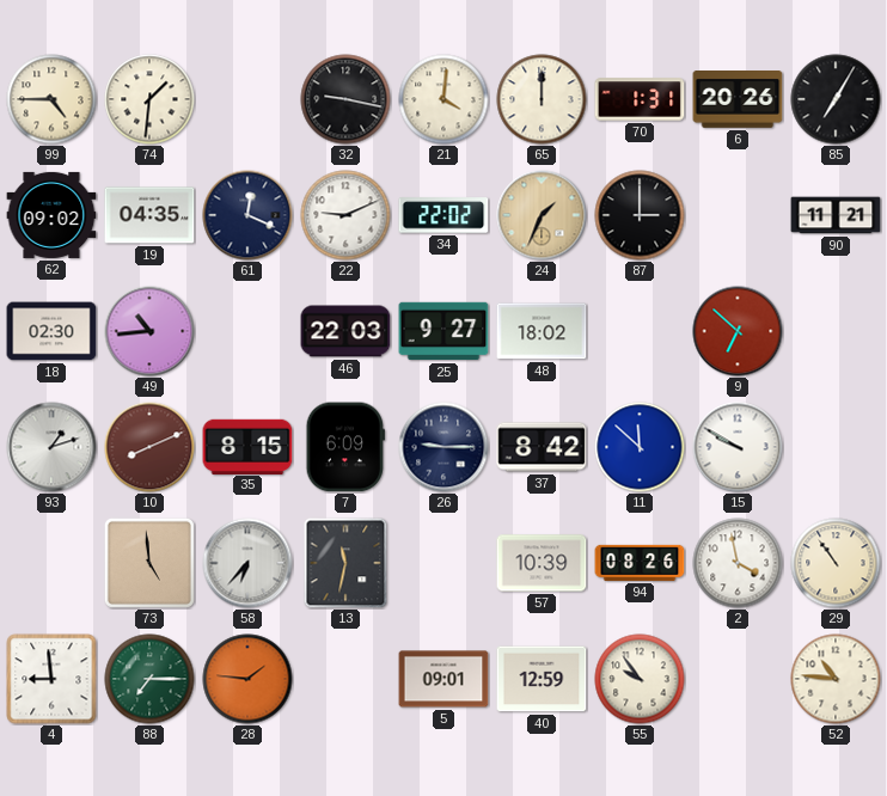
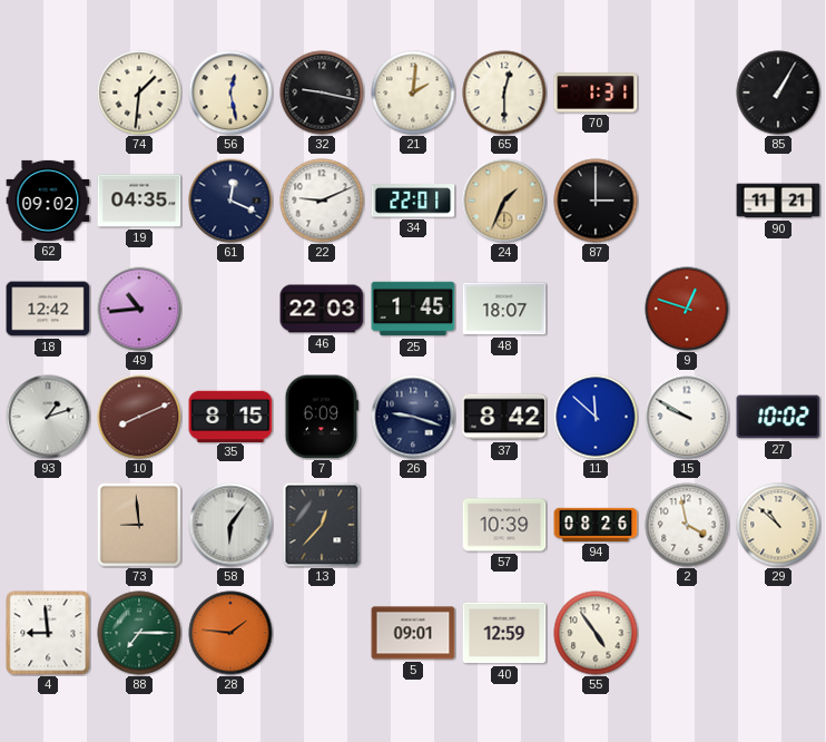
99: 4:45 -> none (51, 99)
56: none -> 12:28 (230, 92)
21: 4:01 -> 2:01 (413, 92)
65: 12:00 -> 12:30 (504, 92)
6: 20:26 -> none (738, 100)
85: 7:05 -> 1:05 (778, 92)
34: 22:02 -> 22:01 (413, 201)
18: 02:30 -> 12:42 (48, 309)
25: 9:27 -> 1:45 (413, 309)
48: 18:02 -> 18:07 (504, 309)
9: 6:52 -> 12:48 (687, 309)
26: 9:15 -> 9:18 (413, 417)
27: none -> 10:02 (778, 417)
73: 4:59 -> 8:59 (139, 525)
58: 6:37 -> 6:06 (230, 525)
13: 11:32 -> 12:37 (322, 525)
29: 10:54 -> 10:52 (778, 525)
55: 9:54 -> 4:54 (596, 633)
52: 10:46 -> none (836, 679)
